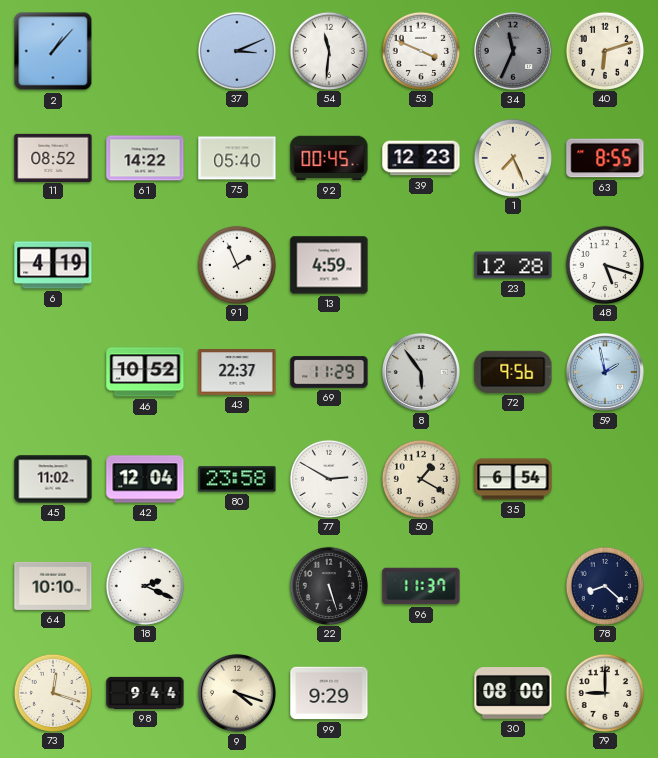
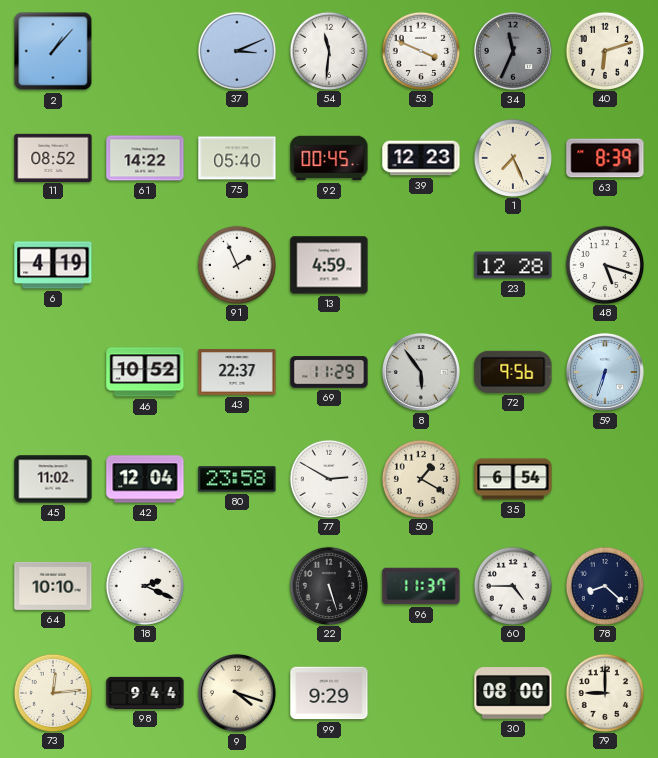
63: 8:55 -> 8:39 (605, 158)
59: 1:58 -> 6:33 (605, 372)
60: none -> 4:45 (512, 585)
73: 12:18 -> 12:14 (52, 692)
